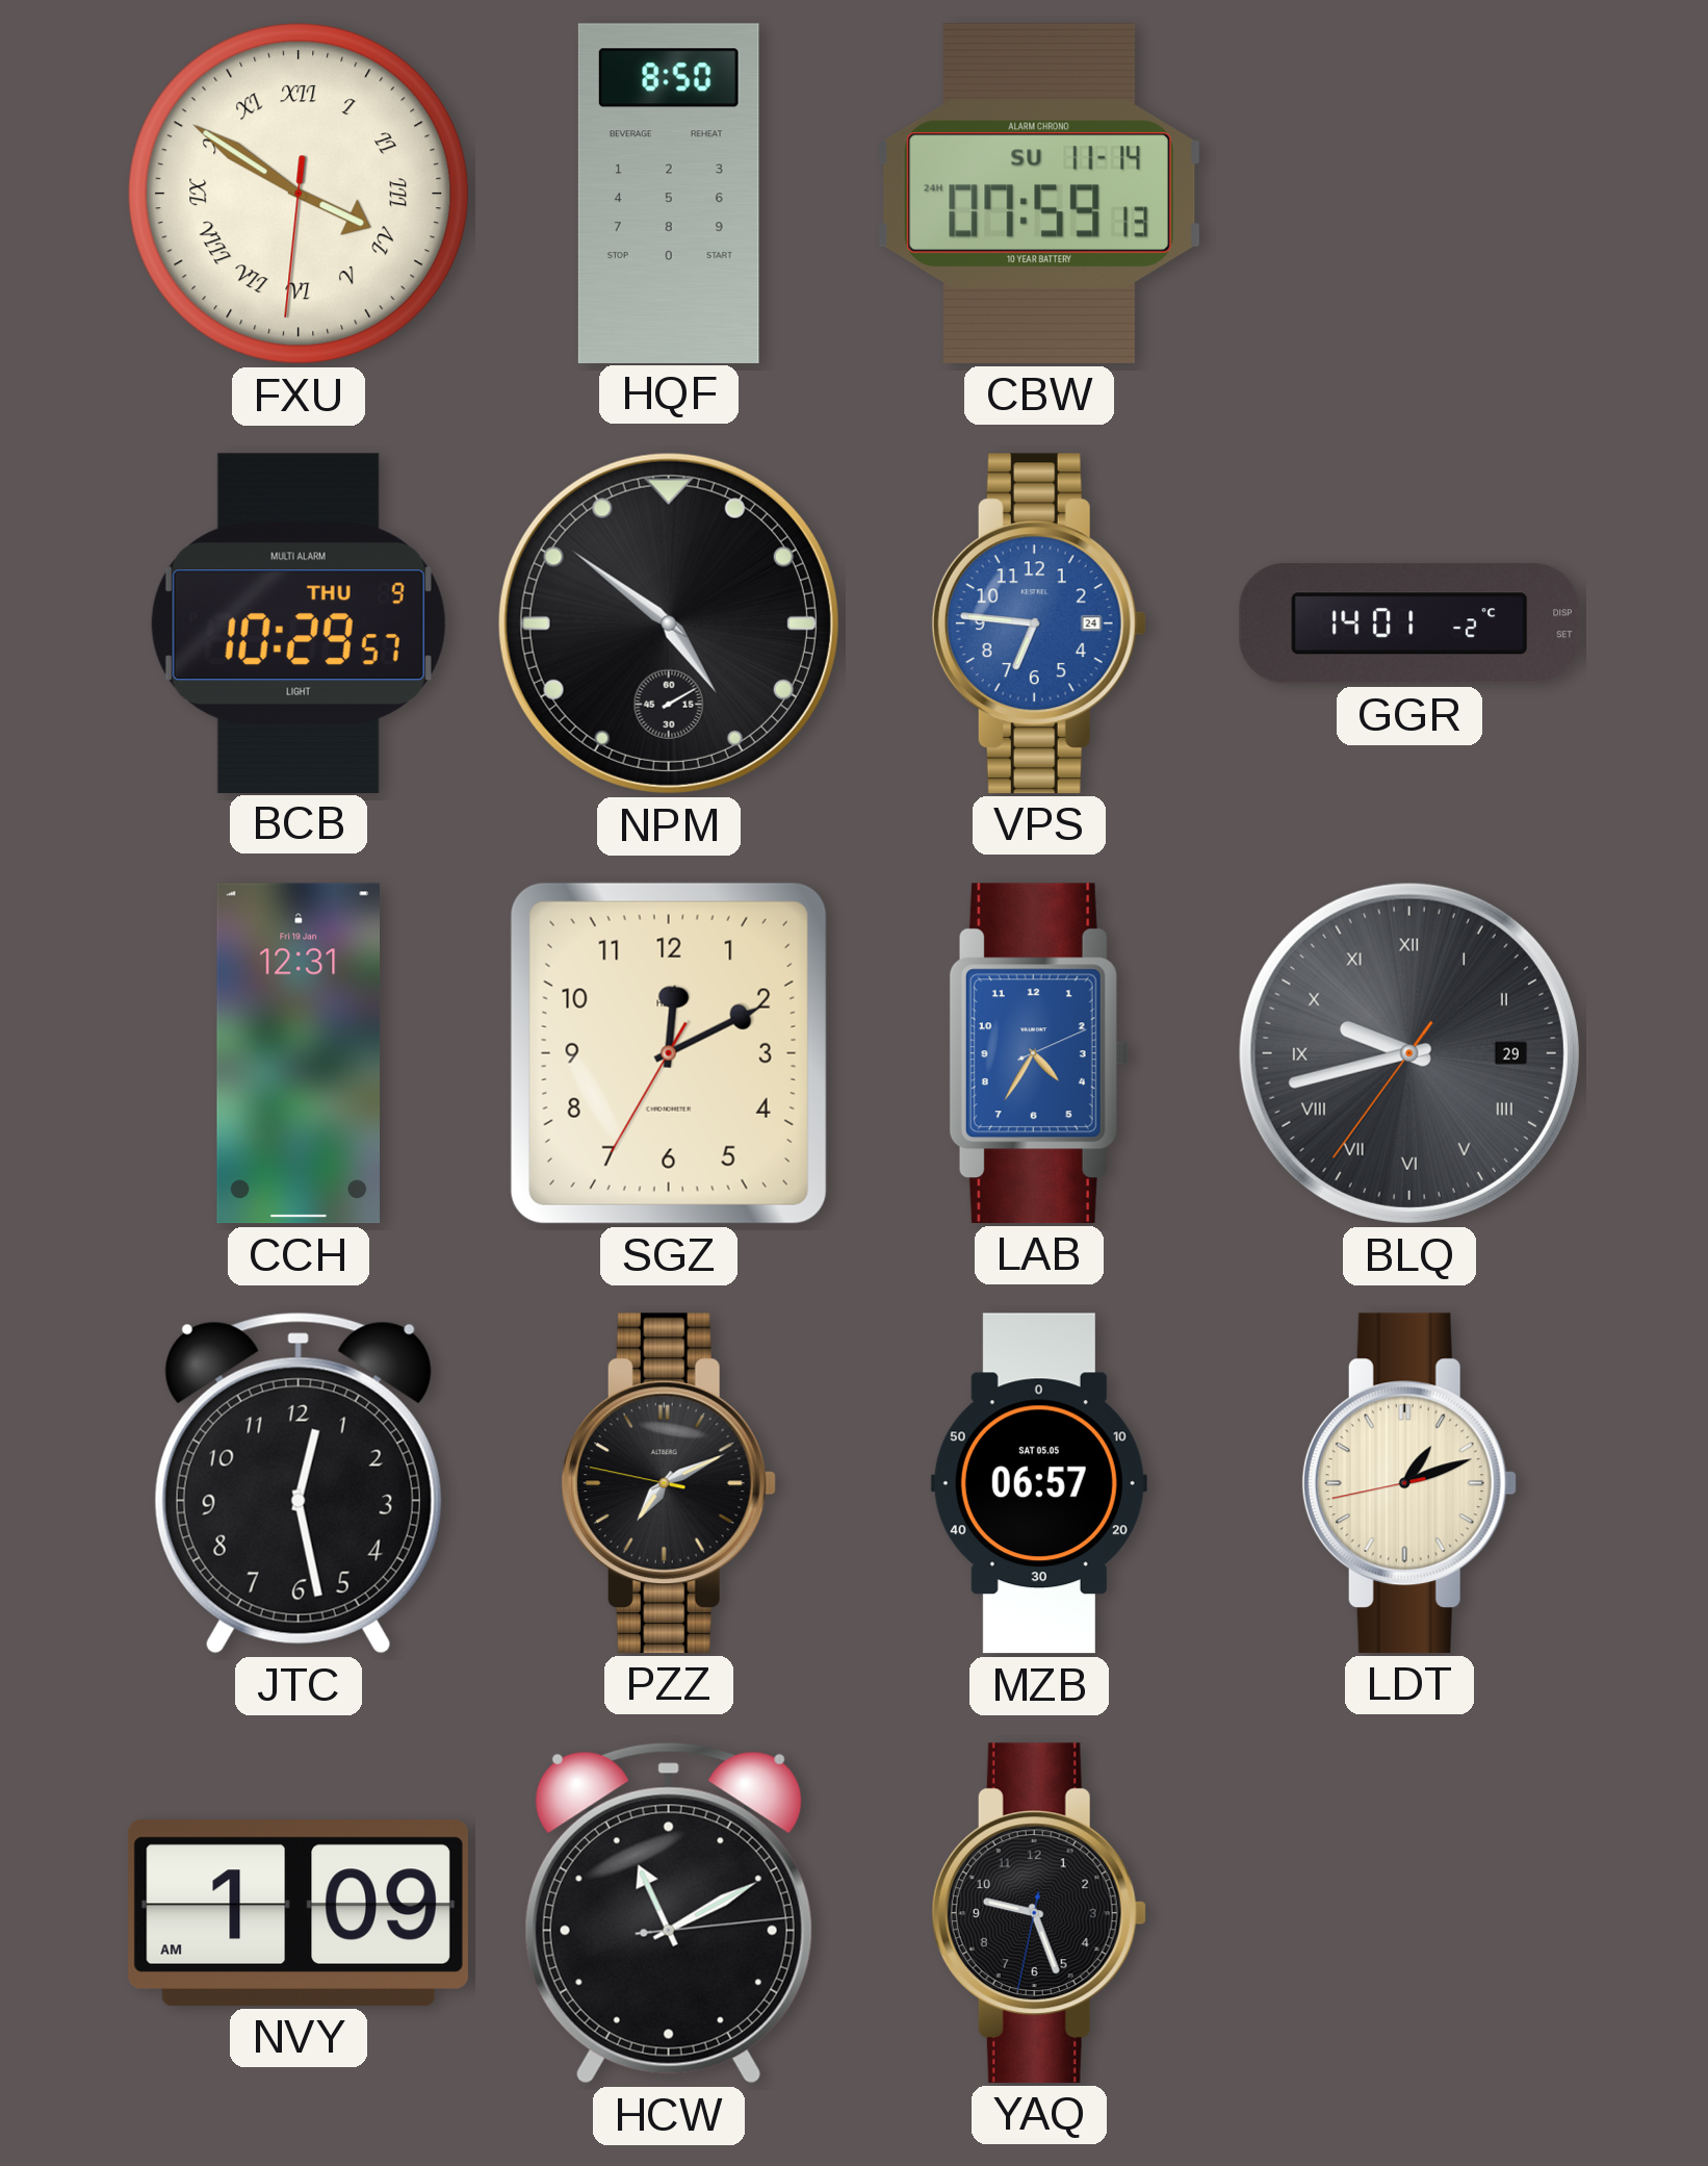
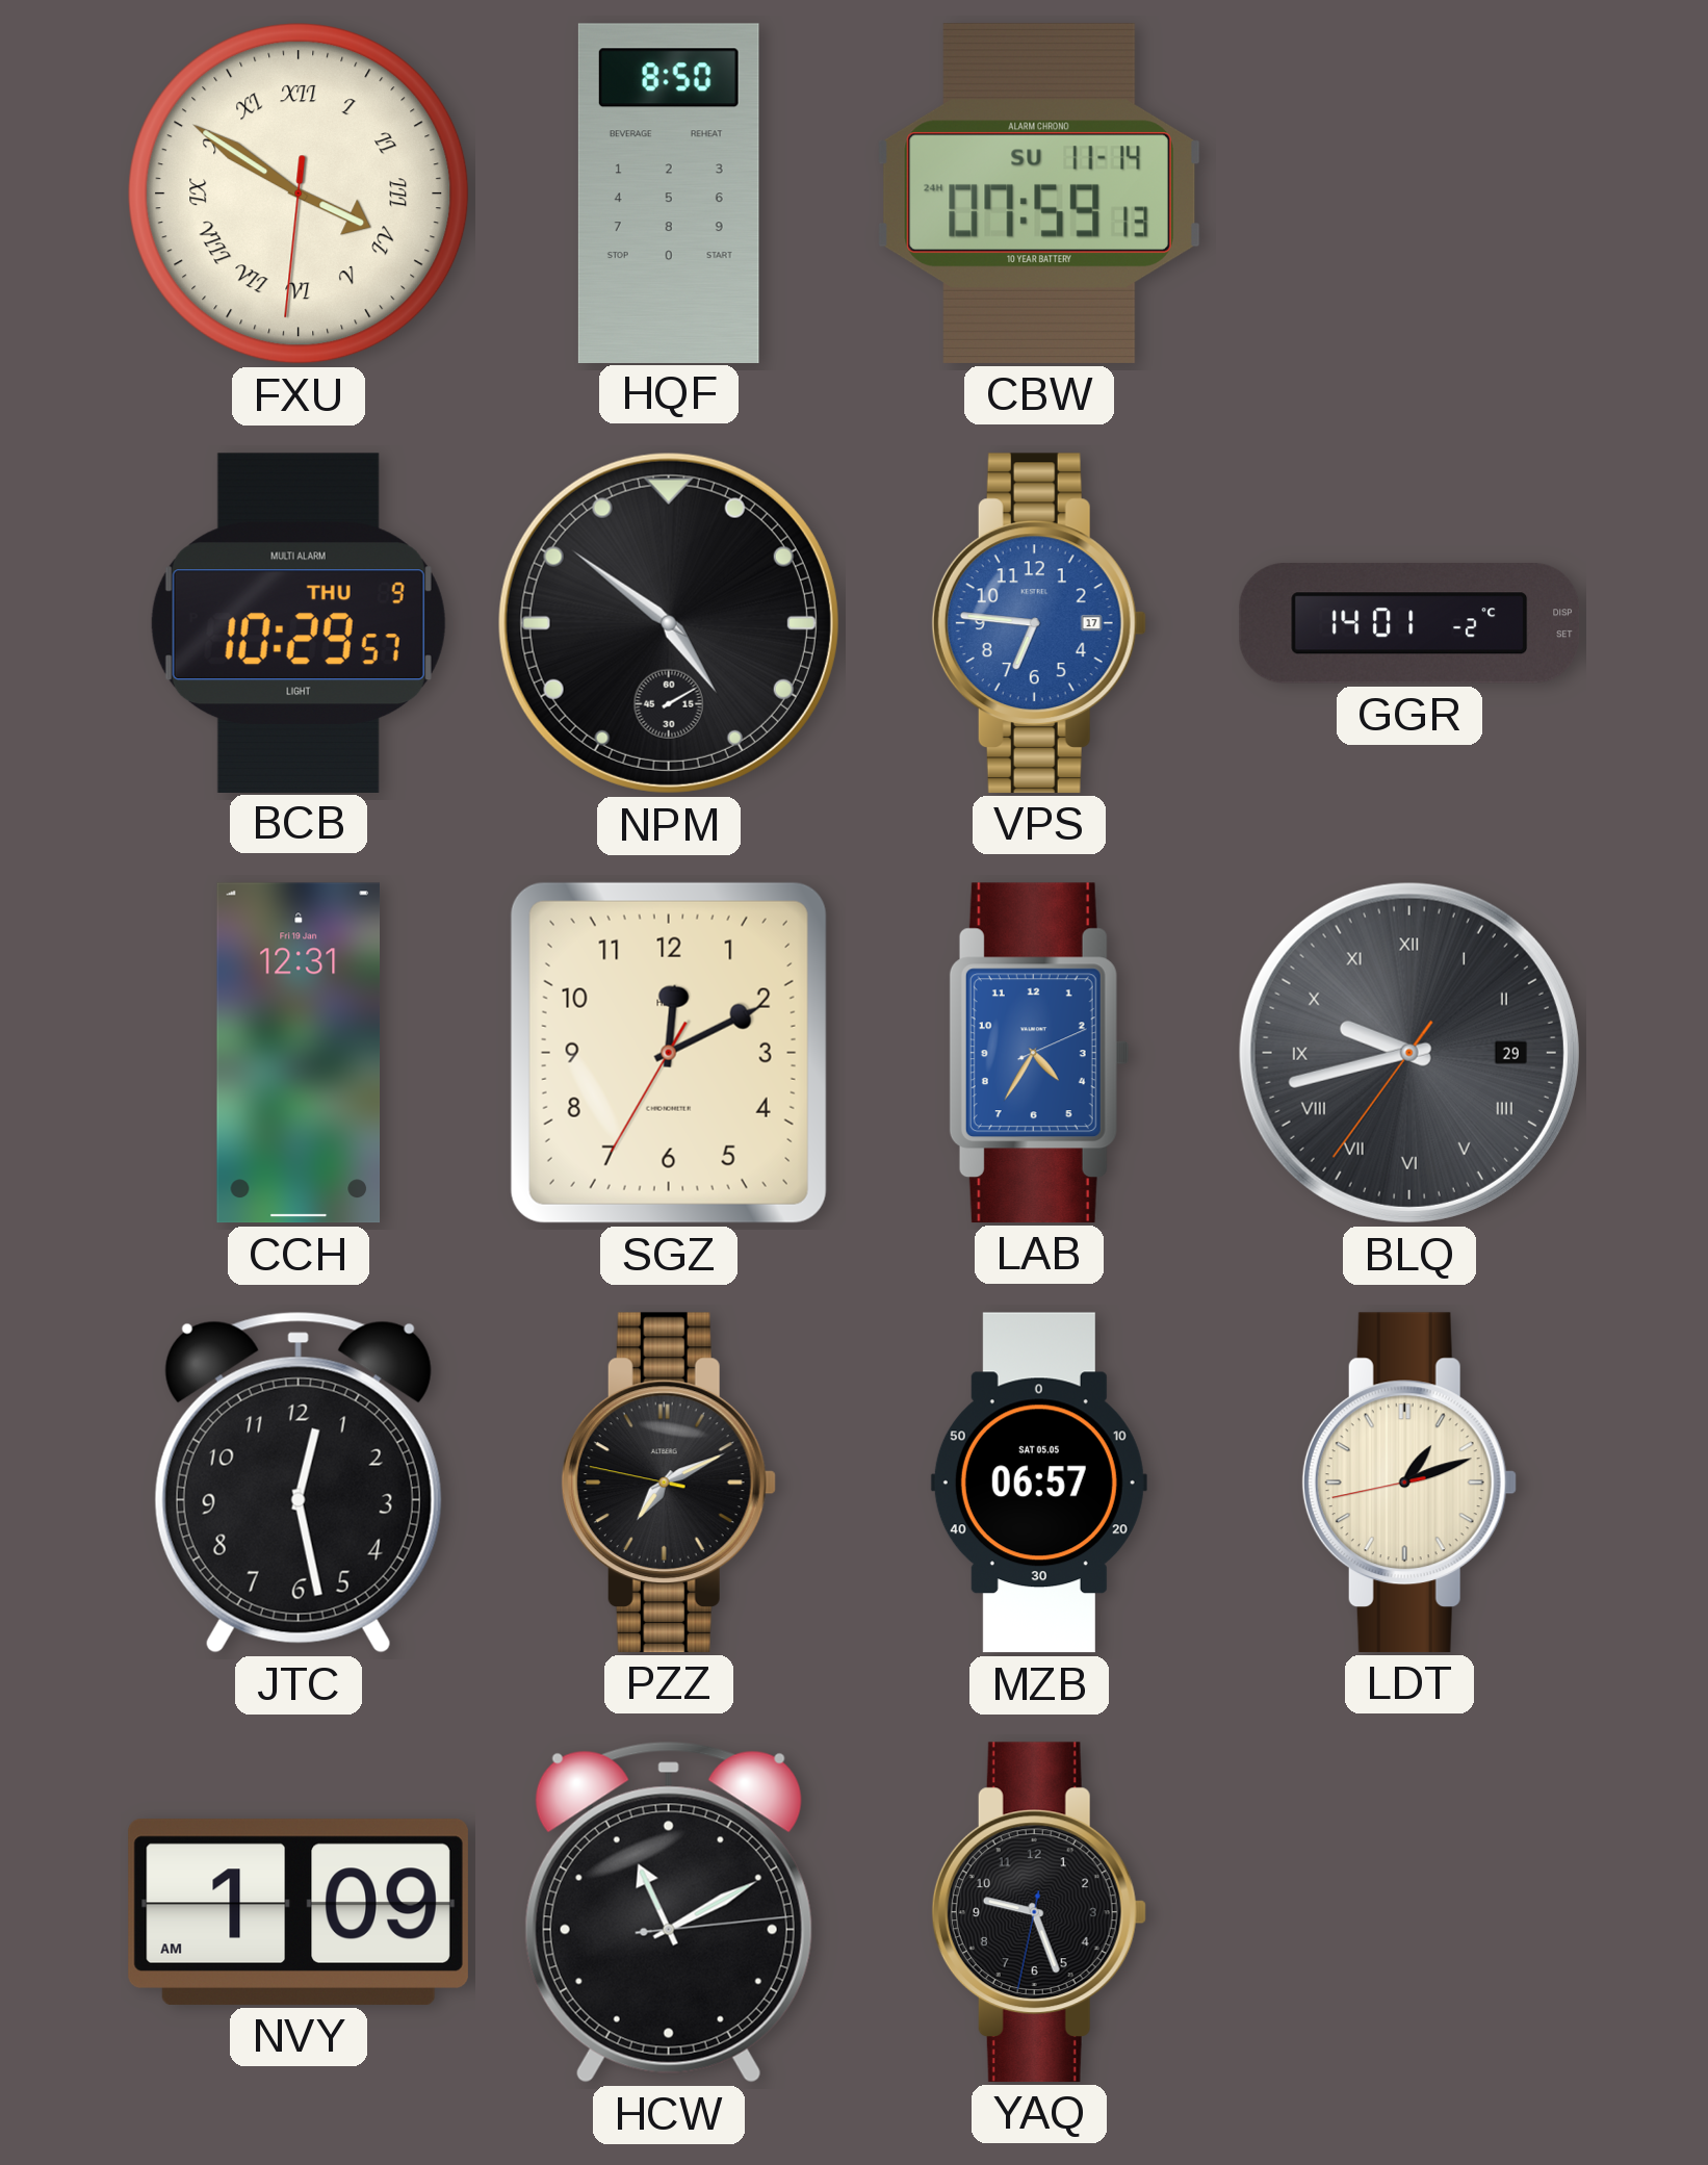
VPS date: 24 -> 17 (1039, 623)
